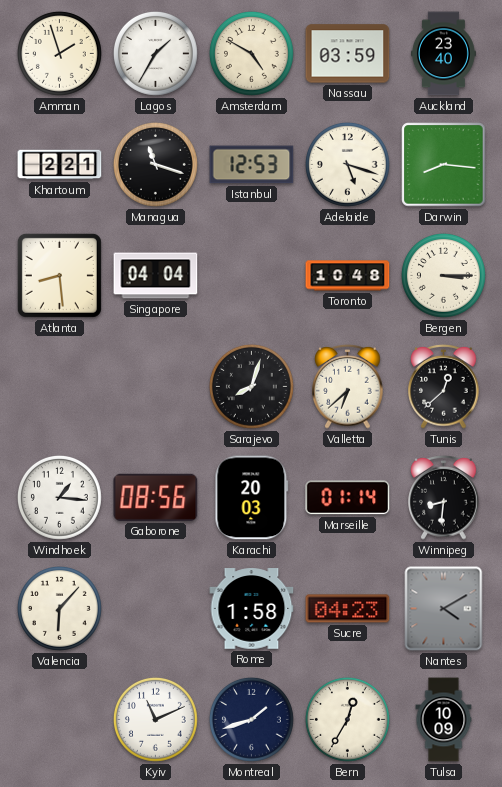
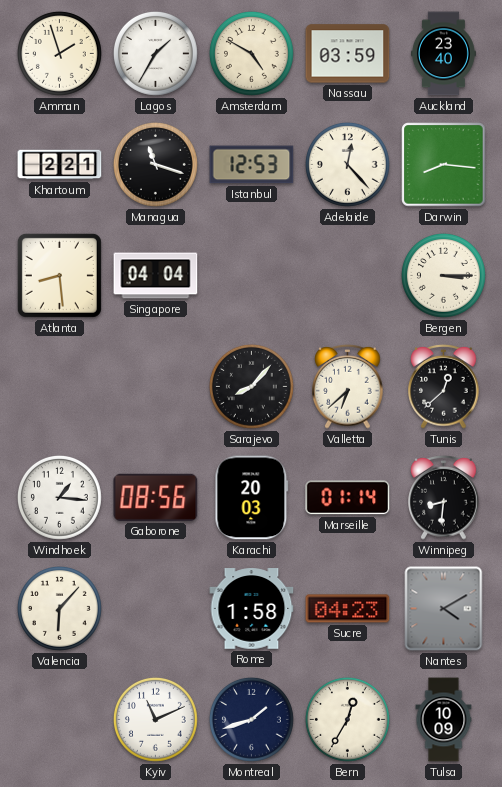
Adelaide: 5:18 -> 12:23 (347, 164)
Toronto: 10:48 -> none (348, 276)
Sarajevo: 8:03 -> 8:07 (251, 386)
